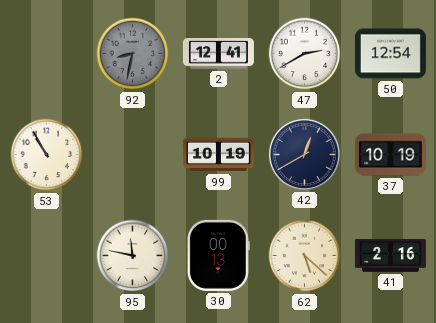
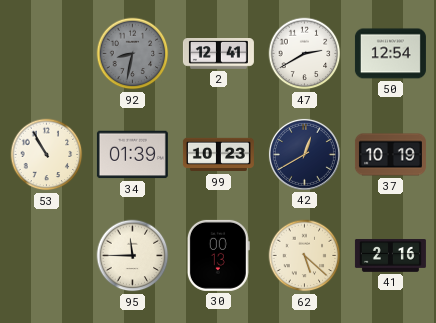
34: none -> 01:39 (132, 155)
99: 10:19 -> 10:23 (218, 155)
95: 11:47 -> 11:45 (133, 256)
